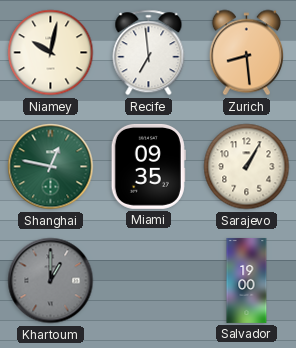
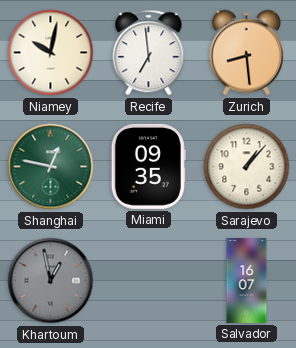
Sarajevo: 1:05 -> 1:07 (247, 167)
Khartoum: 1:00 -> 12:58 (51, 281)
Salvador: 19:00 -> 16:07 (247, 280)
